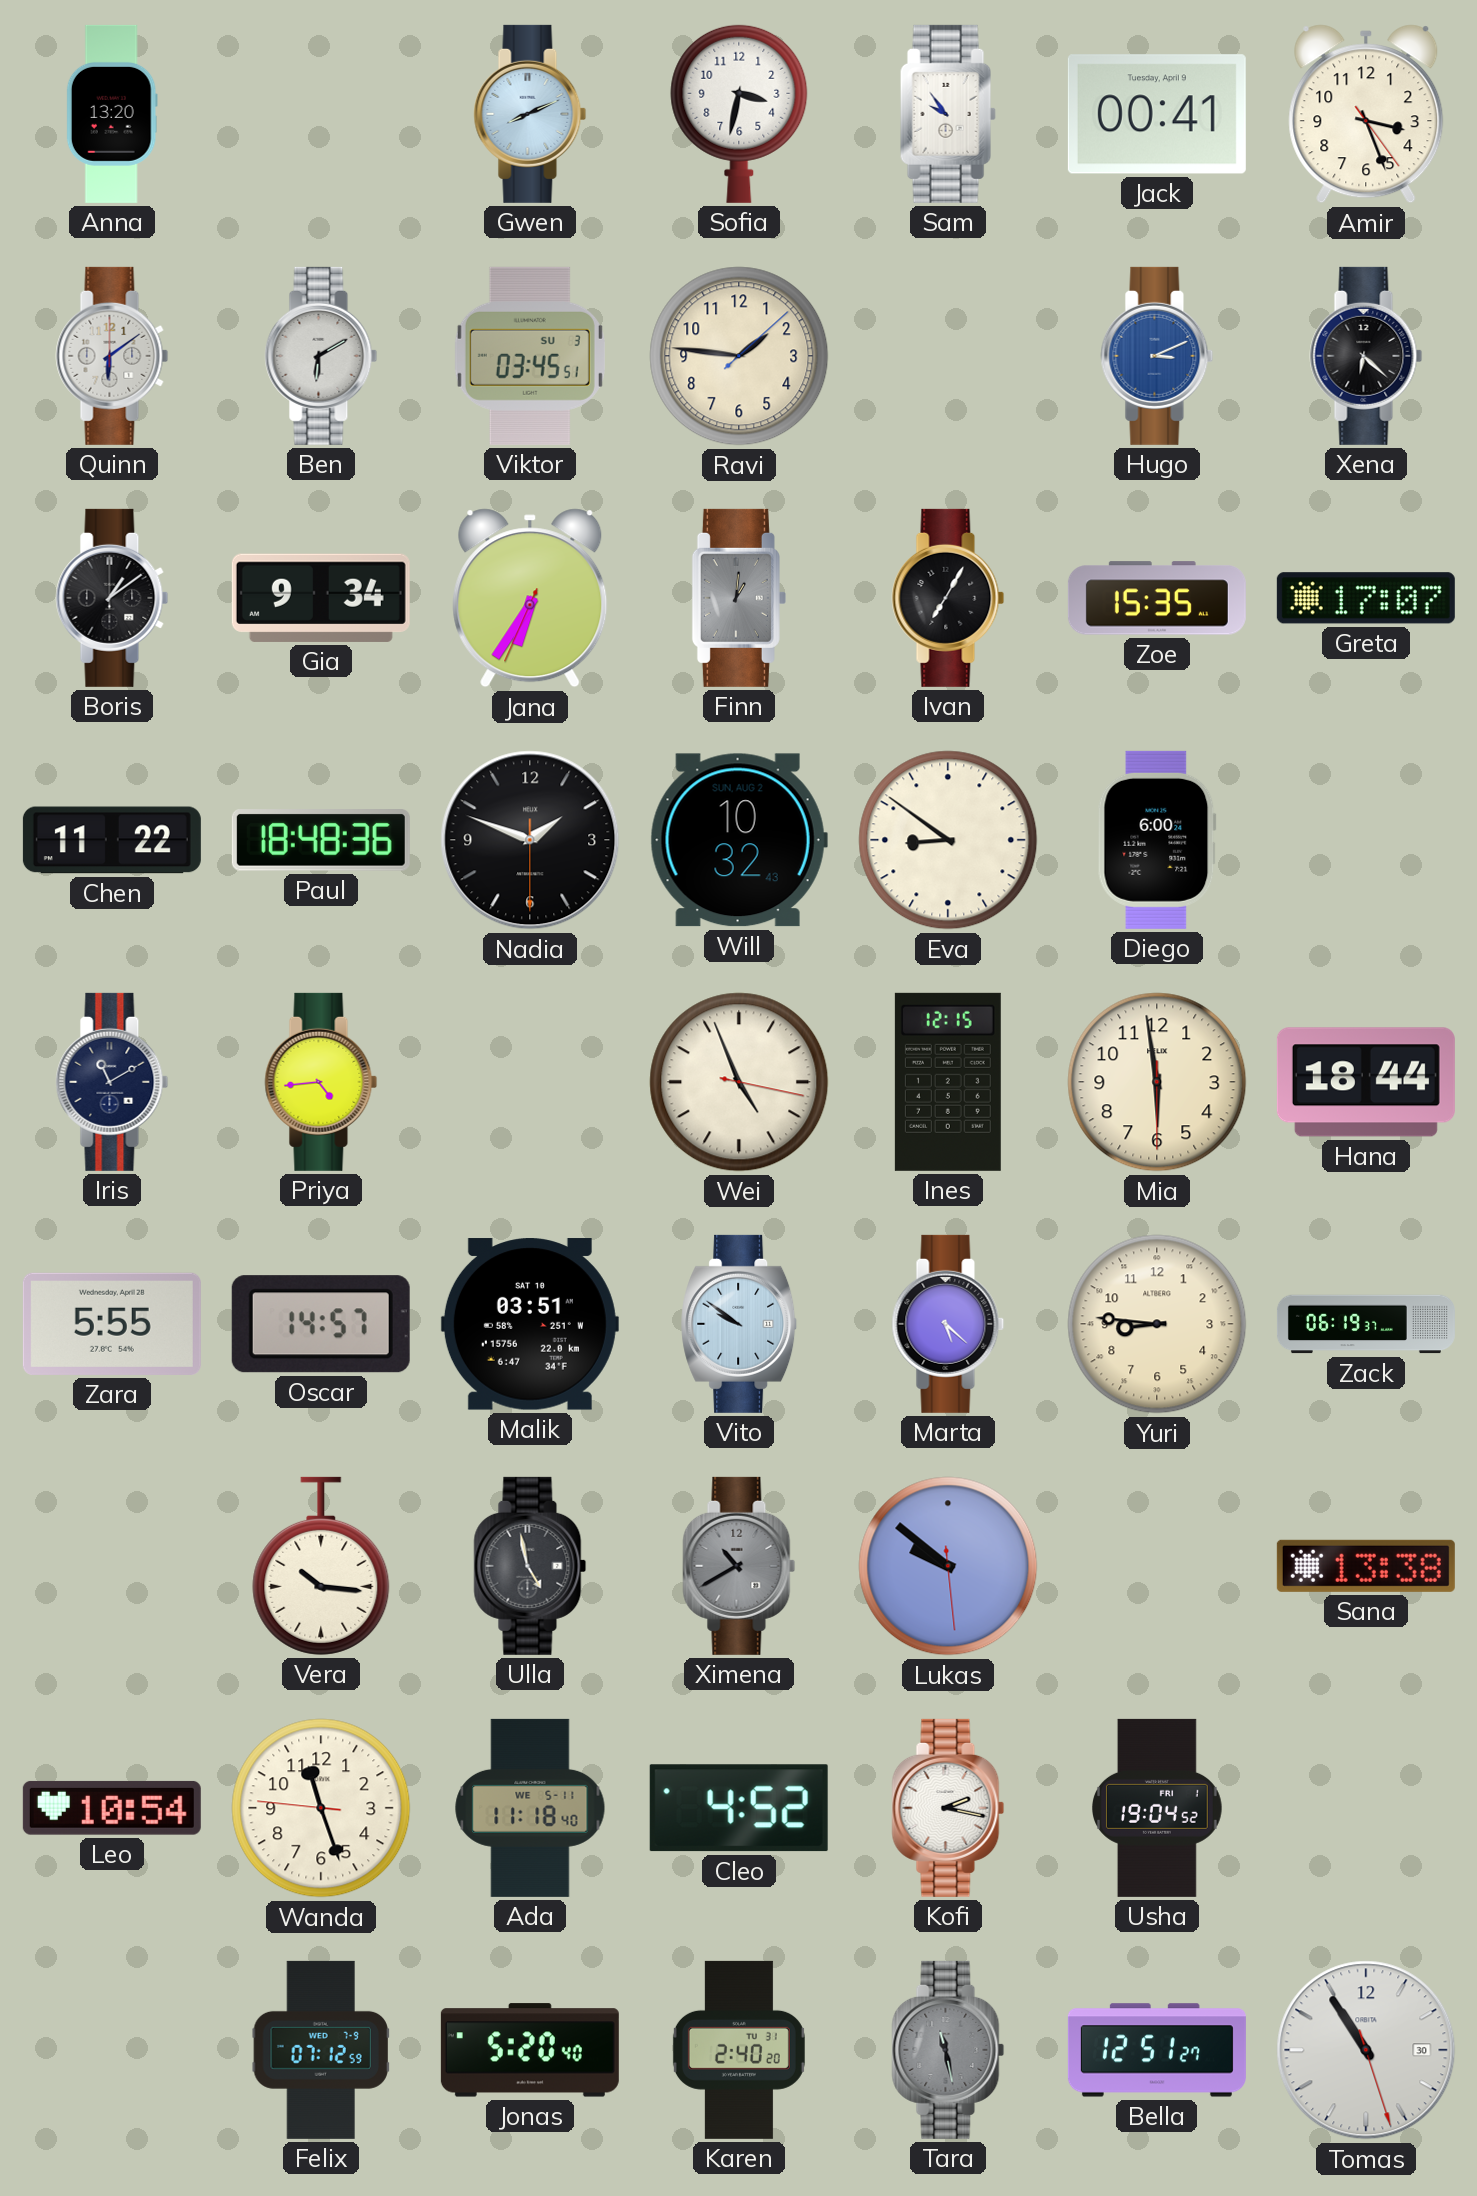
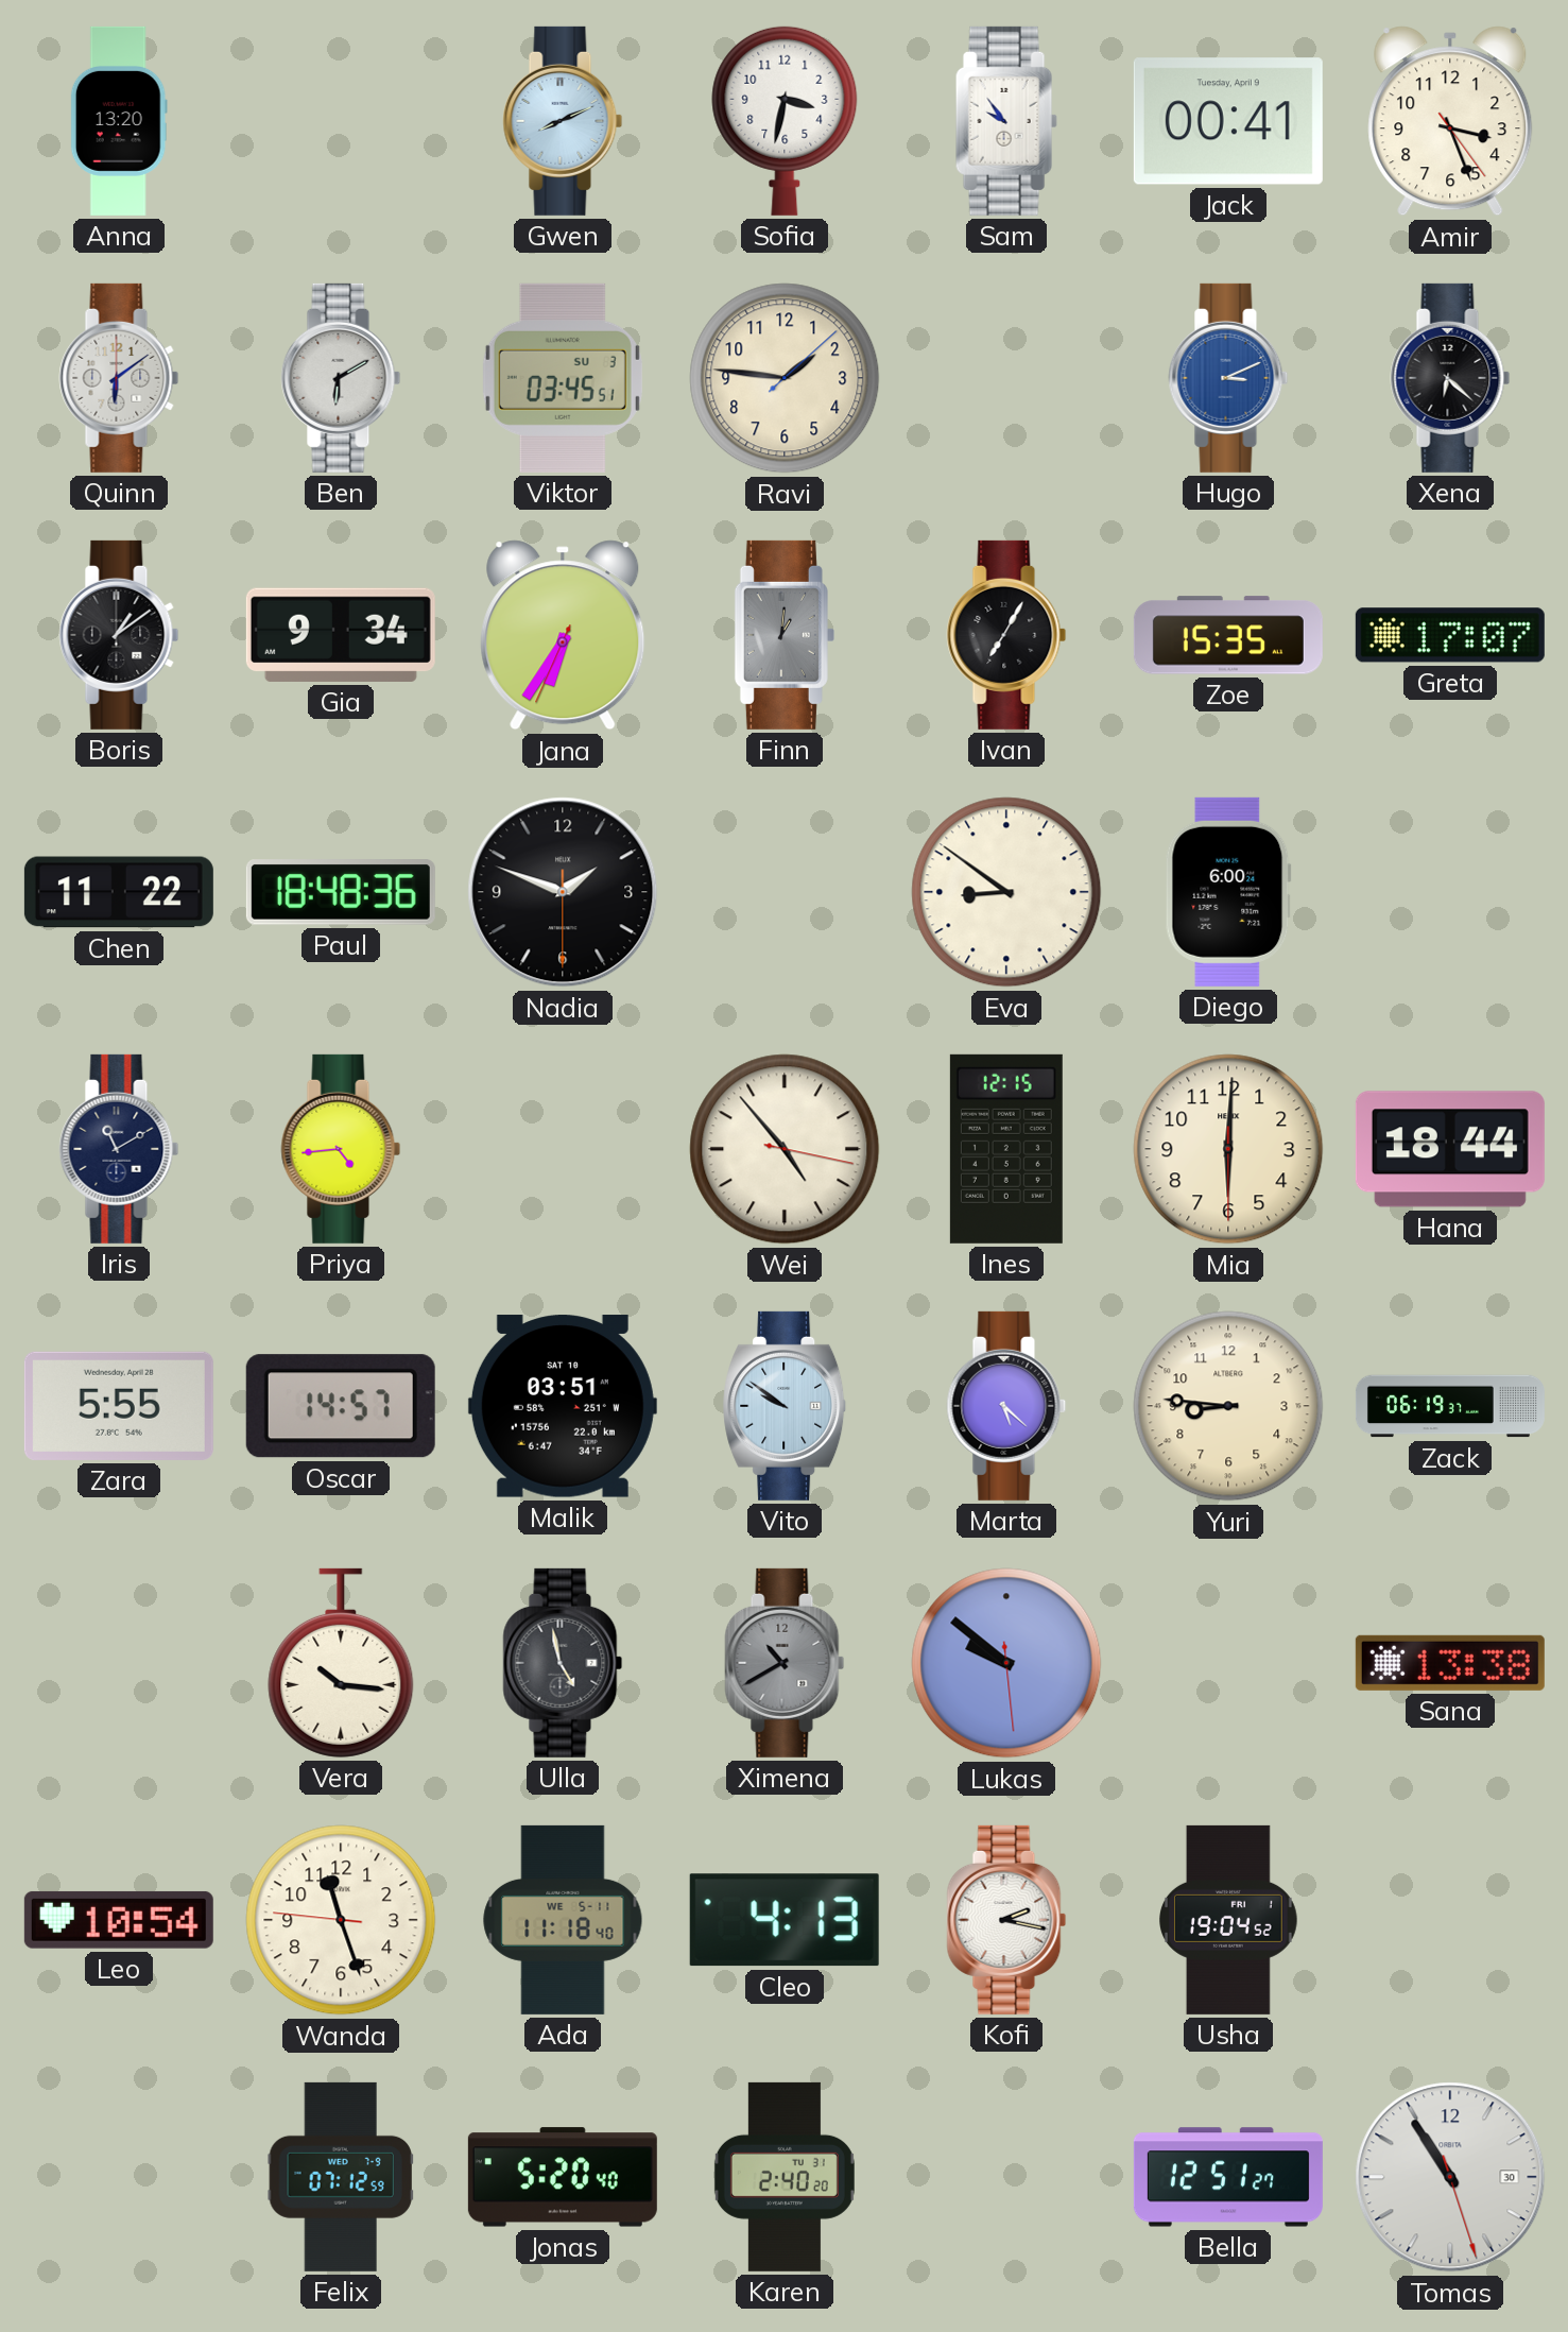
Will: 10:32 -> none (739, 840)
Wei: 4:56 -> 4:53 (785, 1149)
Mia: 5:58 -> 6:00 (1228, 1149)
Cleo: 4:52 -> 4:13 (785, 1920)
Tara: 11:28 -> none (948, 2050)
